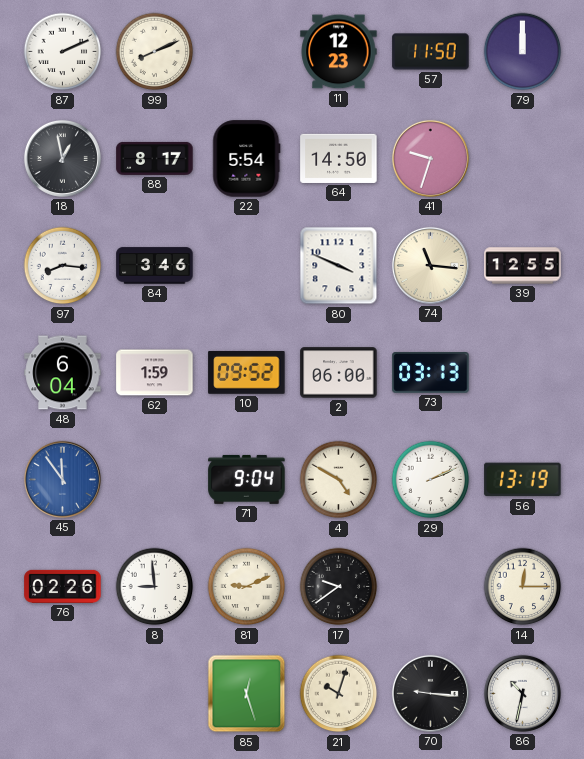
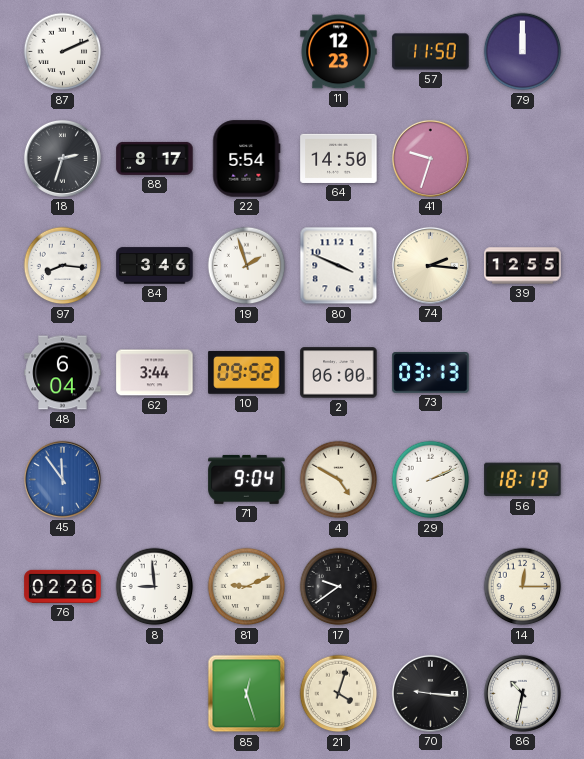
99: 8:11 -> none (155, 52)
18: 12:58 -> 2:33 (62, 158)
19: none -> 1:57 (247, 266)
74: 11:16 -> 2:16 (430, 265)
62: 1:59 -> 3:44 (155, 373)
56: 13:19 -> 18:19 (523, 480)
21: 10:03 -> 4:03 (339, 694)
